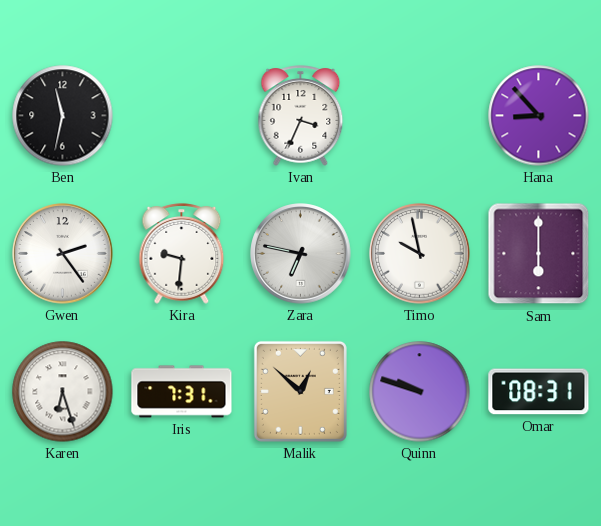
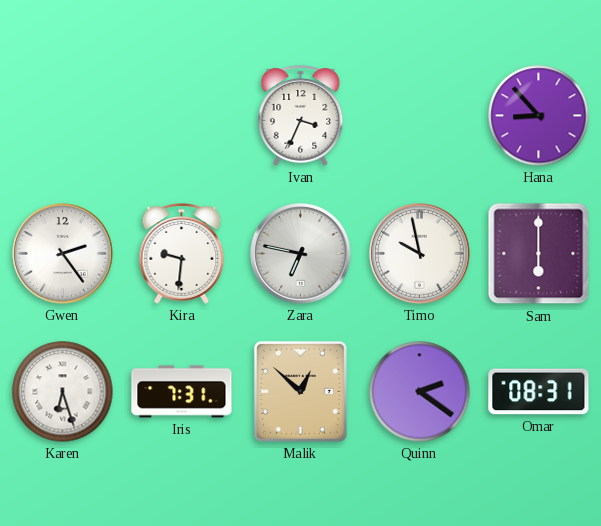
Ben: 11:32 -> none (63, 116)
Quinn: 9:48 -> 2:21 (420, 392)
